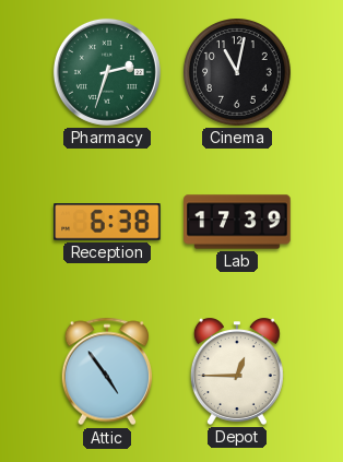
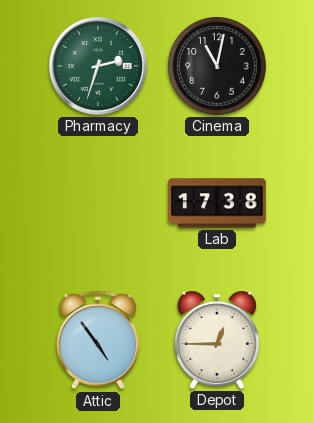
Reception: 6:38 -> none (107, 222)
Lab: 17:39 -> 17:38 (217, 203)
